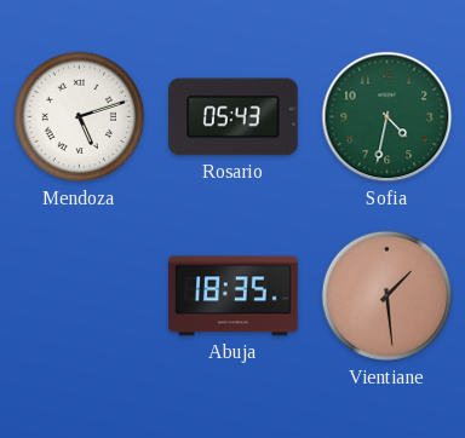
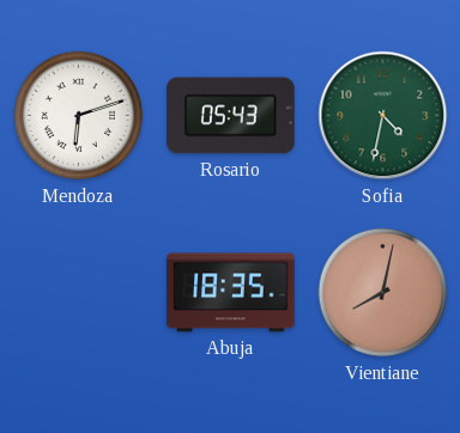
Mendoza: 5:12 -> 6:12 (79, 116)
Vientiane: 1:29 -> 8:02 (383, 293)
